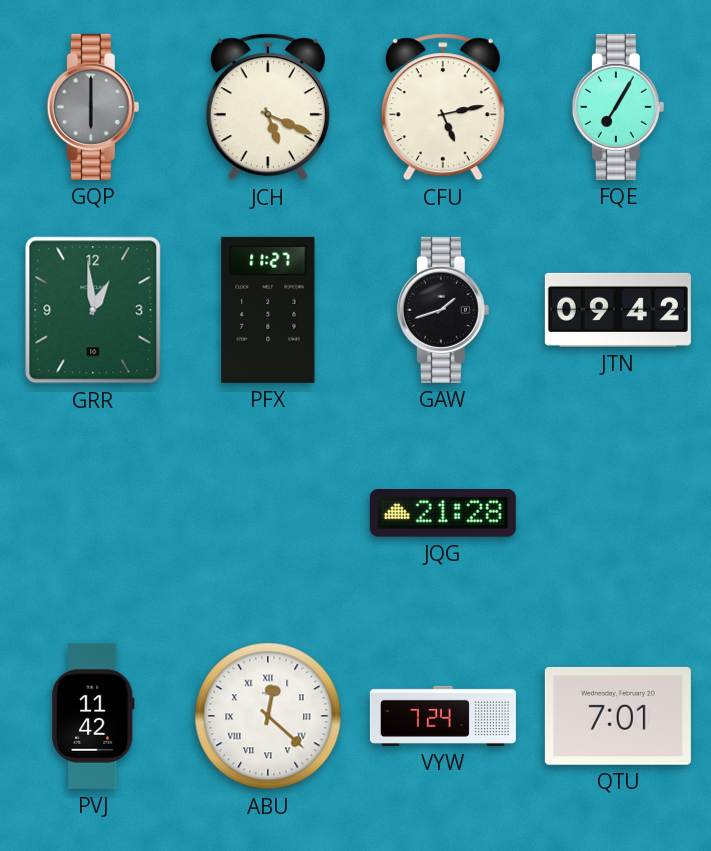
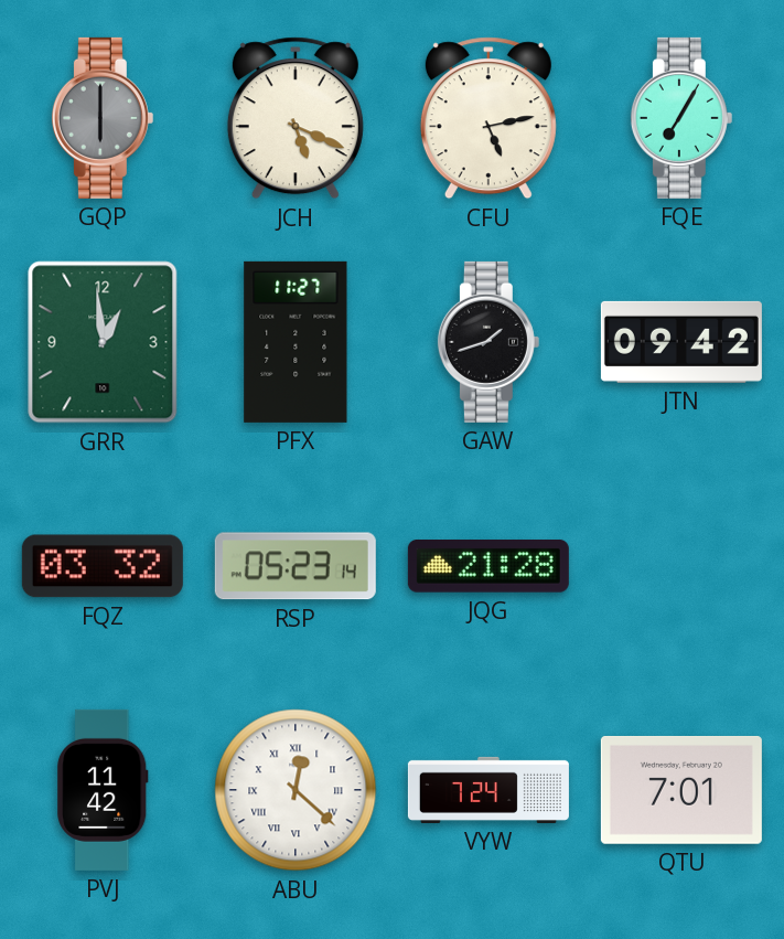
FQZ: none -> 03:32 (103, 566)
RSP: none -> 05:23 (296, 566)
